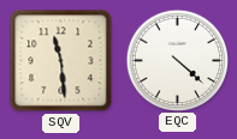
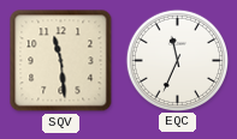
EQC: 4:22 -> 11:34 (177, 60)
